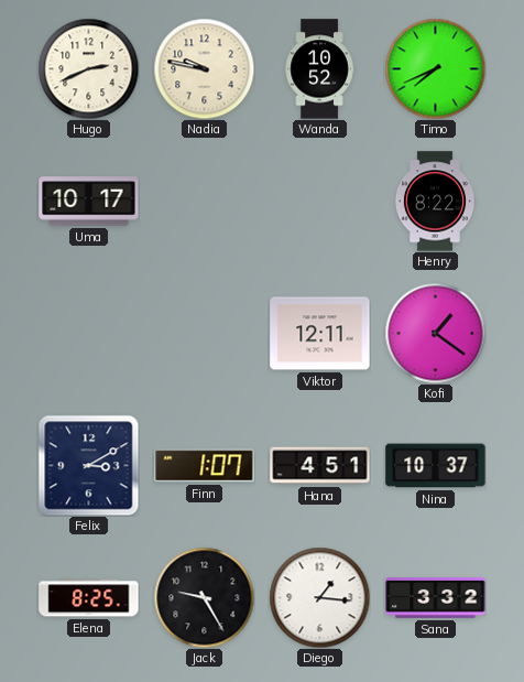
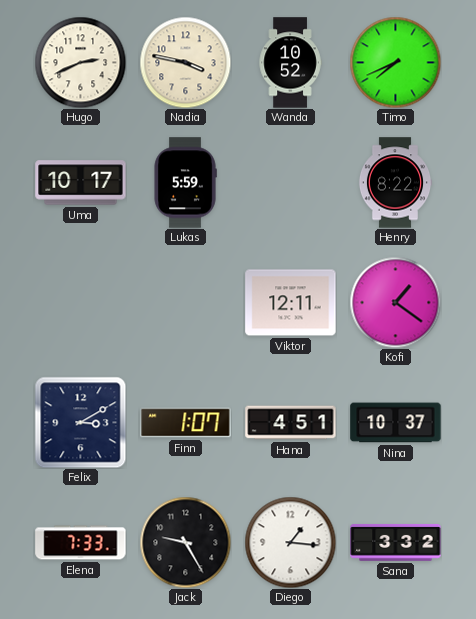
Nadia: 9:47 -> 3:47 (185, 62)
Lukas: none -> 5:59 (185, 183)
Elena: 8:25 -> 7:33 (81, 543)
